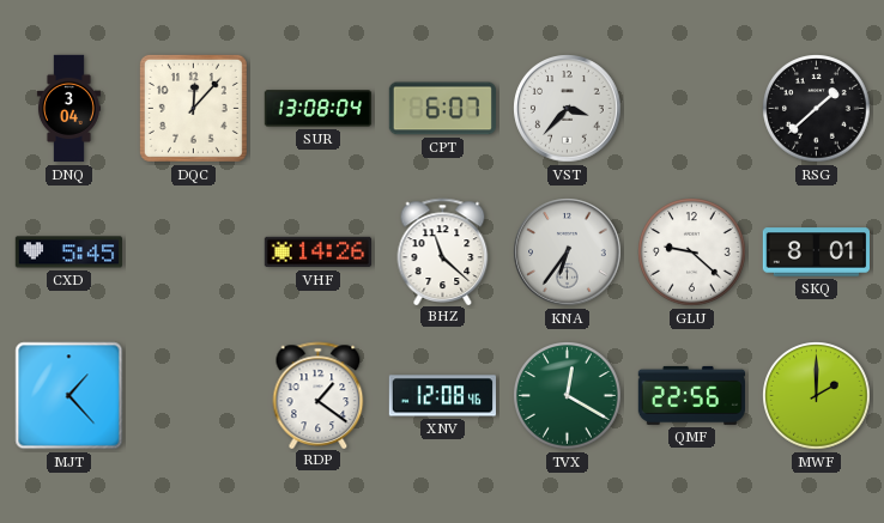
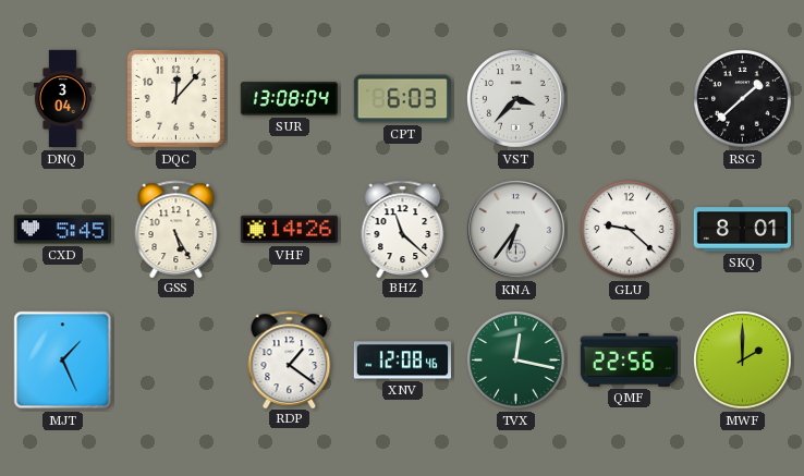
CPT: 6:07 -> 6:03 (402, 99)
GSS: none -> 5:25 (176, 229)
MJT: 1:23 -> 1:26 (63, 361)
TVX: 12:20 -> 12:17 (516, 361)
